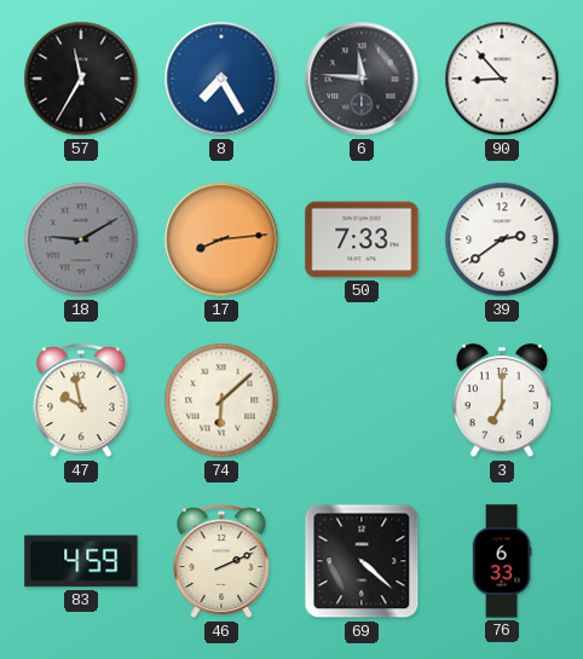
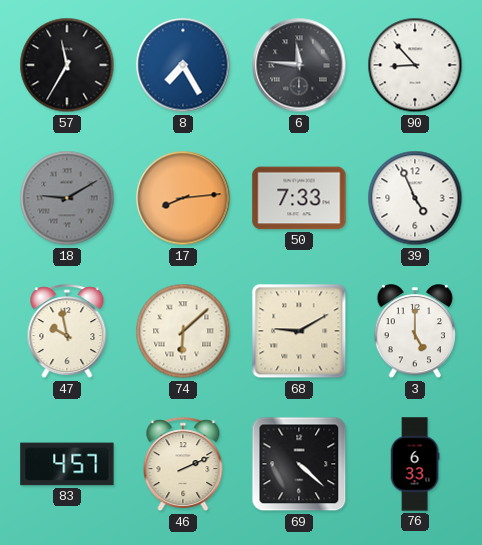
39: 2:39 -> 4:56 (415, 198)
68: none -> 9:10 (299, 331)
3: 7:00 -> 5:00 (415, 332)
83: 4:59 -> 4:57 (67, 464)
